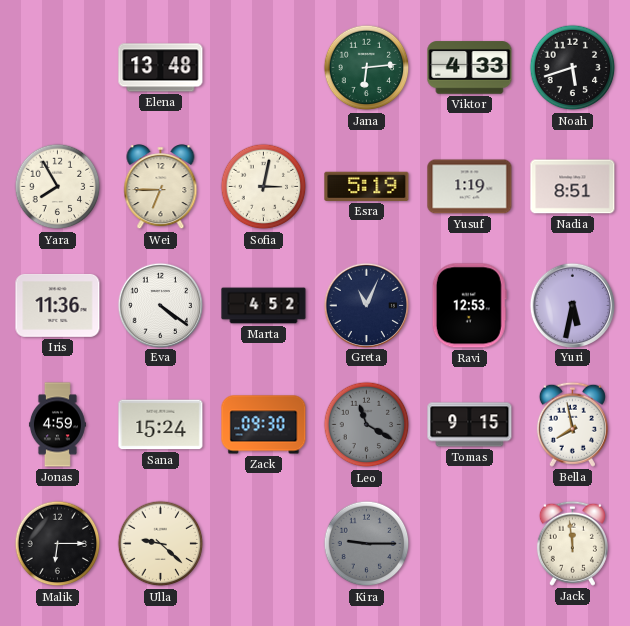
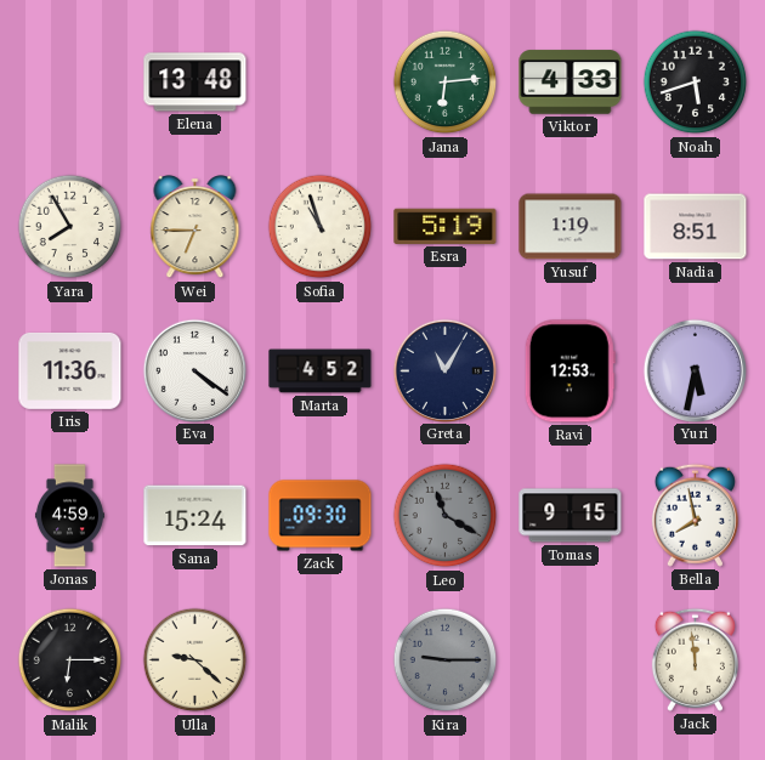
Sofia: 3:02 -> 10:57 (321, 227)
Greta: 11:04 -> 11:05 (444, 370)
